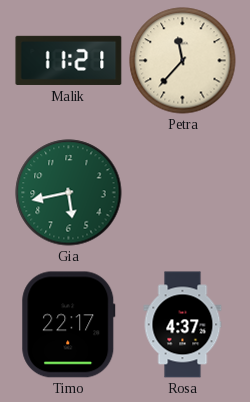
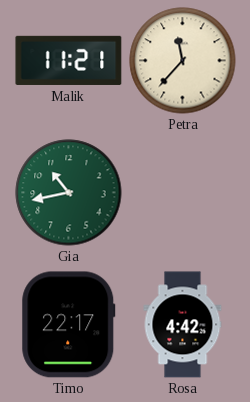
Gia: 5:43 -> 10:43 (69, 193)
Rosa: 4:37 -> 4:42 (183, 325)
